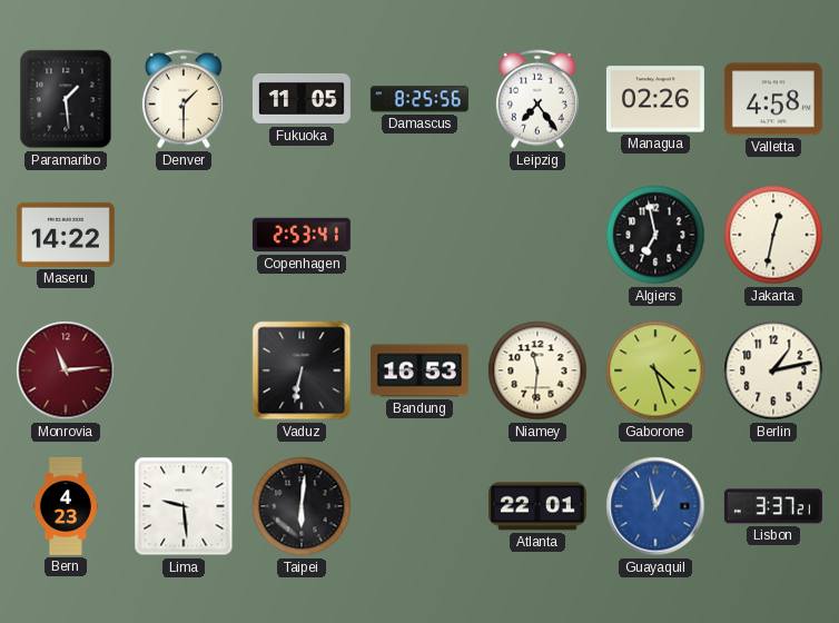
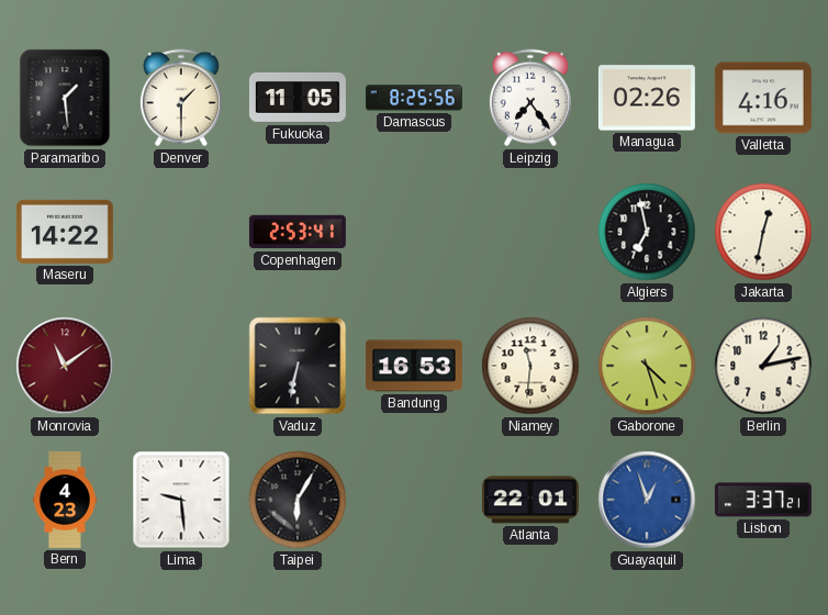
Valletta: 4:58 -> 4:16 (763, 98)
Monrovia: 11:14 -> 11:09 (65, 366)
Taipei: 6:01 -> 6:05 (298, 500)
Guayaquil: 12:58 -> 12:57 (647, 500)
